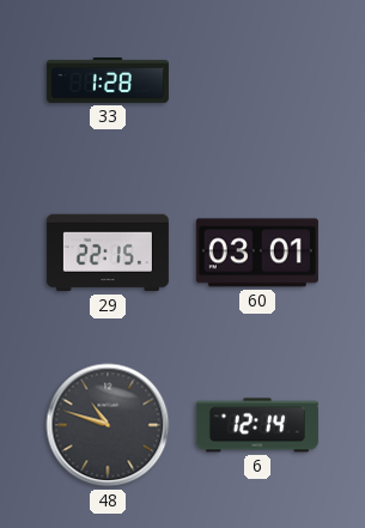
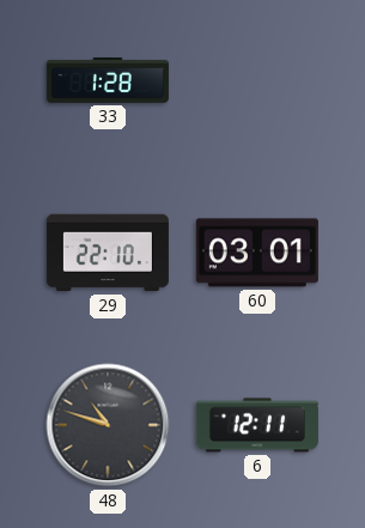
29: 22:15 -> 22:10 (108, 253)
6: 12:14 -> 12:11 (257, 425)
